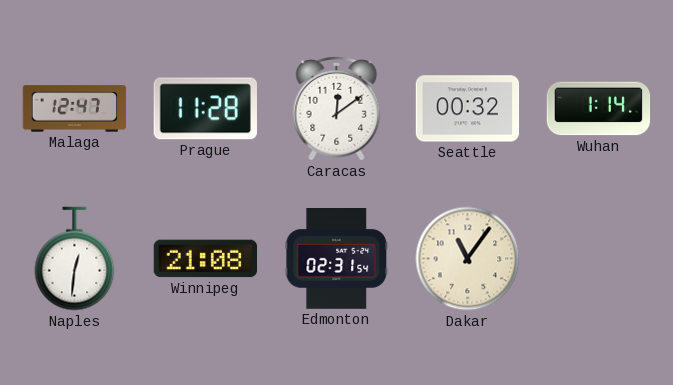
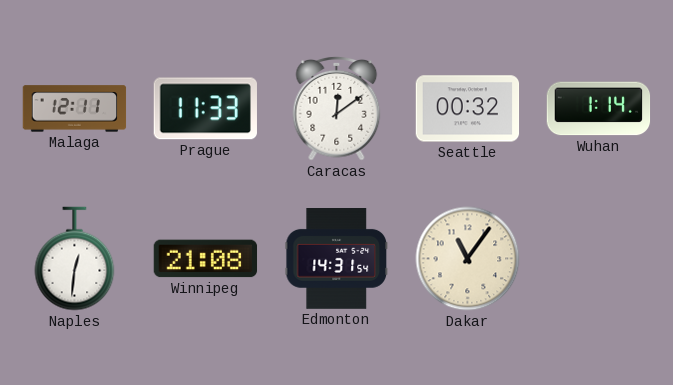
Malaga: 12:47 -> 12:11 (75, 109)
Prague: 11:28 -> 11:33 (205, 109)
Edmonton: 02:31 -> 14:31 (337, 259)
